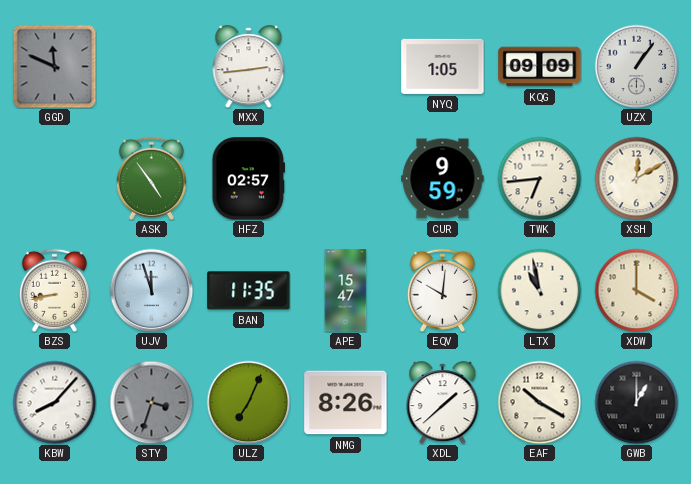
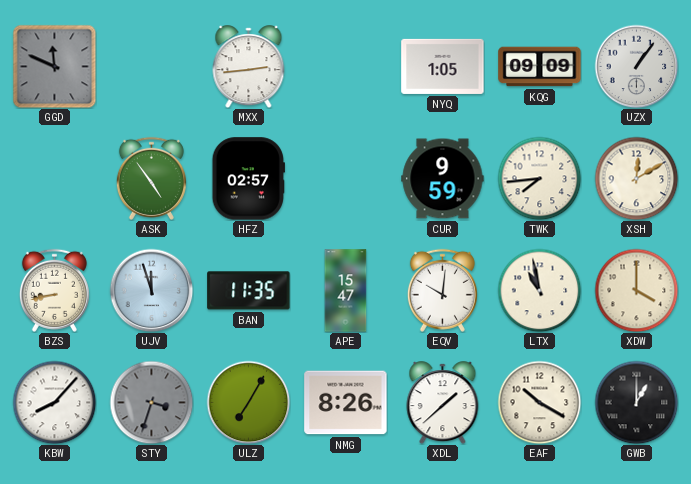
TWK: 6:44 -> 7:44 (539, 178)
ULZ: 7:04 -> 7:05 (248, 402)
